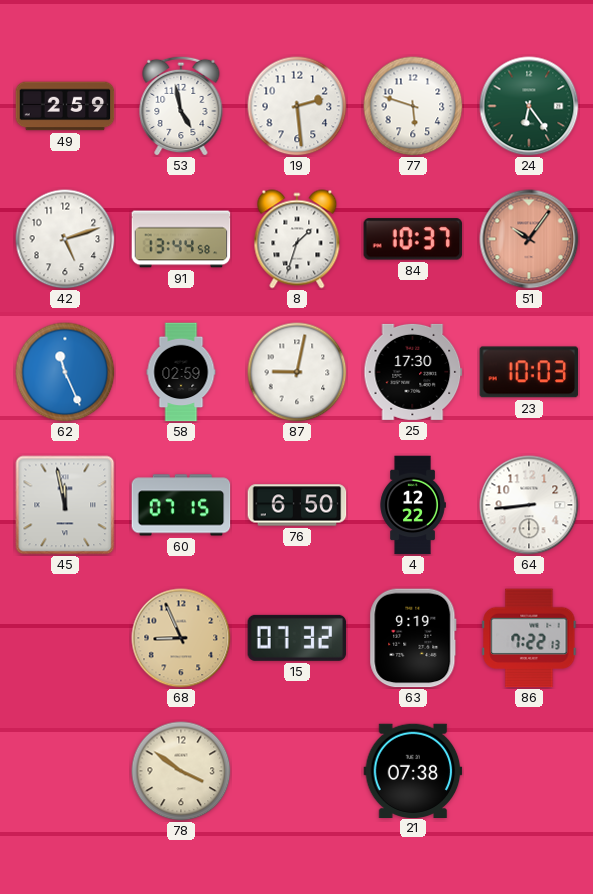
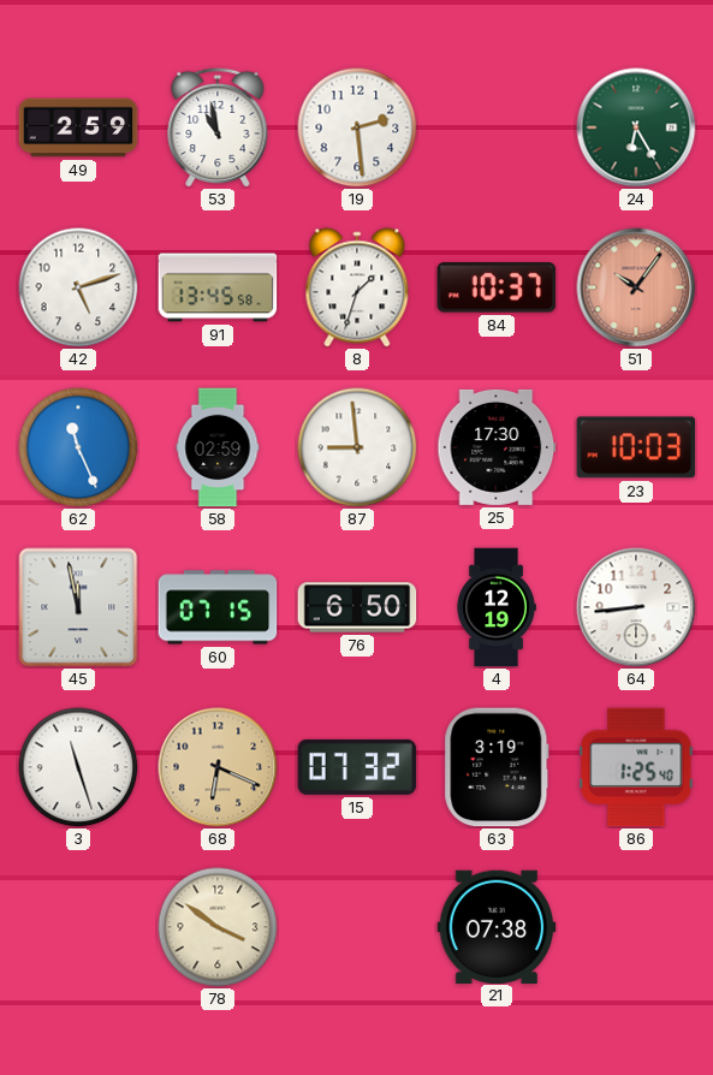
53: 4:58 -> 10:58 (218, 127)
77: 5:48 -> none (413, 106)
24: 6:24 -> 6:25 (636, 127)
91: 13:44 -> 13:45 (218, 287)
87: 9:02 -> 8:59 (357, 447)
4: 12:22 -> 12:19 (497, 607)
3: none -> 11:27 (78, 767)
68: 8:56 -> 6:19 (218, 767)
63: 9:19 -> 3:19 (497, 767)
86: 7:22 -> 1:25 (636, 767)
